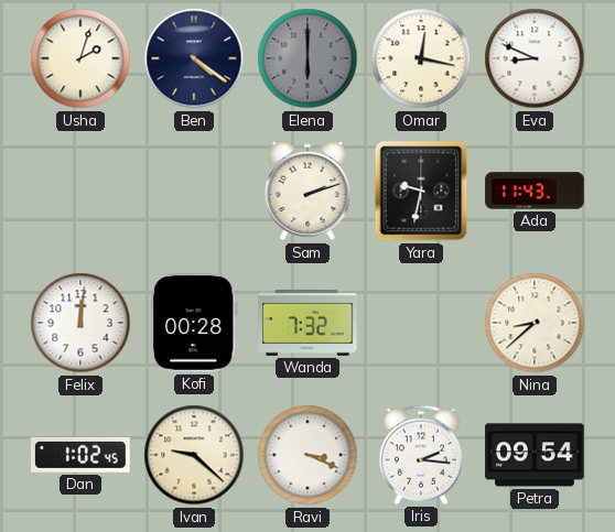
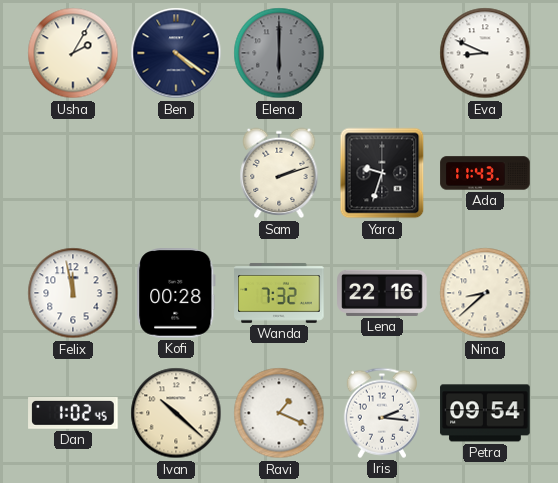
Usha: 2:03 -> 2:05 (73, 53)
Omar: 12:17 -> none (421, 58)
Yara: 9:32 -> 9:33 (382, 173)
Felix: 12:01 -> 11:58 (73, 293)
Lena: none -> 22:16 (382, 293)
Ivan: 9:22 -> 10:22 (176, 413)
Ravi: 3:19 -> 1:19 (279, 413)
